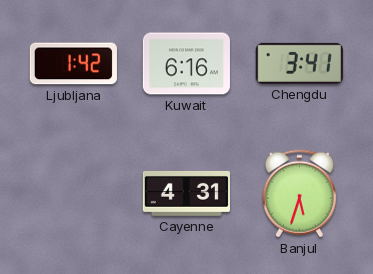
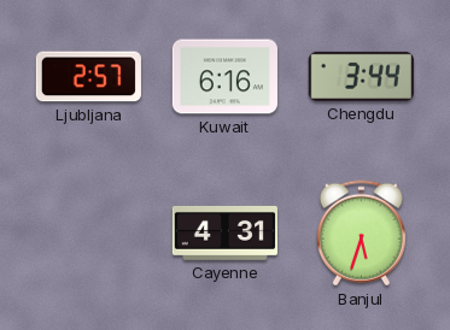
Ljubljana: 1:42 -> 2:57 (88, 77)
Chengdu: 3:41 -> 3:44 (361, 76)
